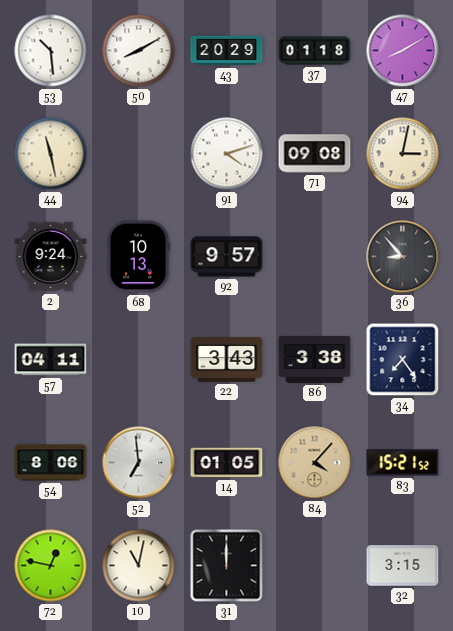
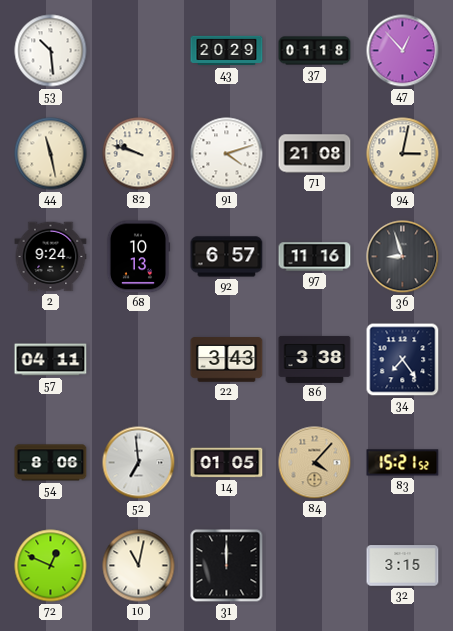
50: 8:10 -> none (139, 51)
47: 8:10 -> 12:53 (403, 51)
82: none -> 9:48 (139, 154)
71: 09:08 -> 21:08 (315, 154)
92: 9:57 -> 6:57 (227, 257)
97: none -> 11:16 (315, 257)
36: 8:53 -> 8:57 (403, 257)
72: 12:47 -> 12:49 (51, 566)
